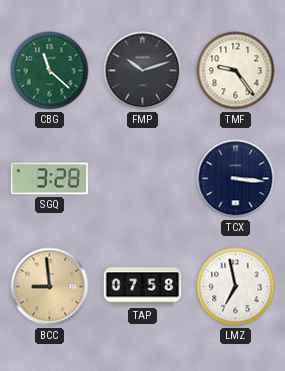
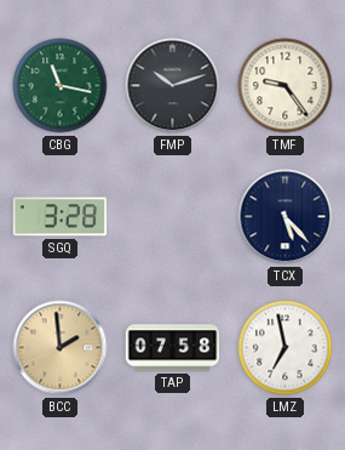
CBG: 11:22 -> 11:17 (61, 86)
TCX: 3:16 -> 5:23 (286, 217)
BCC: 8:59 -> 1:59 (61, 348)
